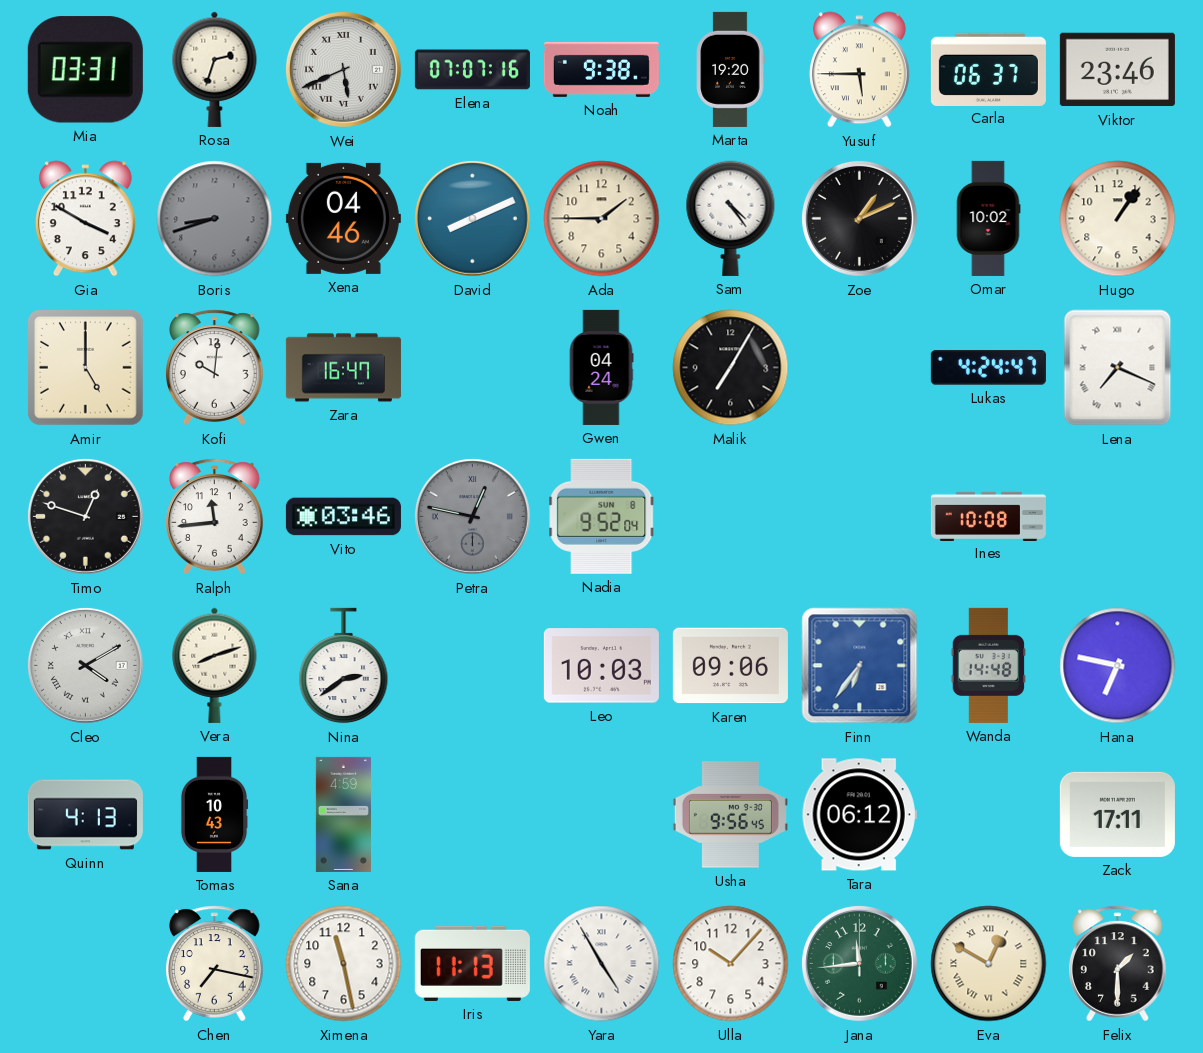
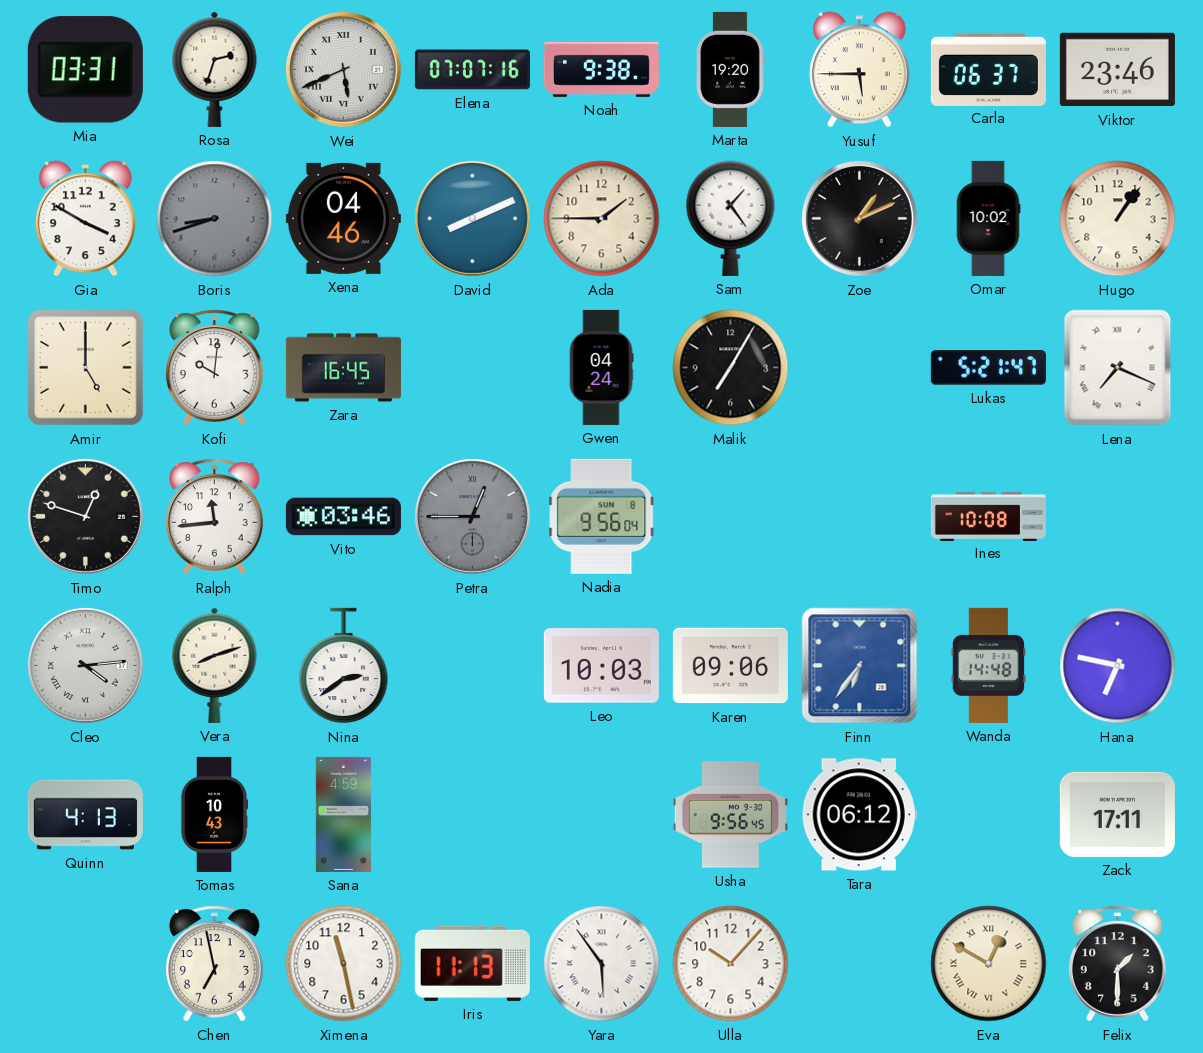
Sam: 4:24 -> 1:24 (731, 218)
Zara: 16:47 -> 16:45 (343, 368)
Lukas: 4:24 -> 5:21 (988, 368)
Petra: 12:47 -> 12:45 (472, 516)
Nadia: 9:52 -> 9:56 (602, 516)
Cleo: 4:10 -> 4:14 (85, 665)
Chen: 7:17 -> 6:58 (215, 964)
Yara: 4:55 -> 5:54 (602, 964)
Jana: 11:44 -> none (859, 963)
